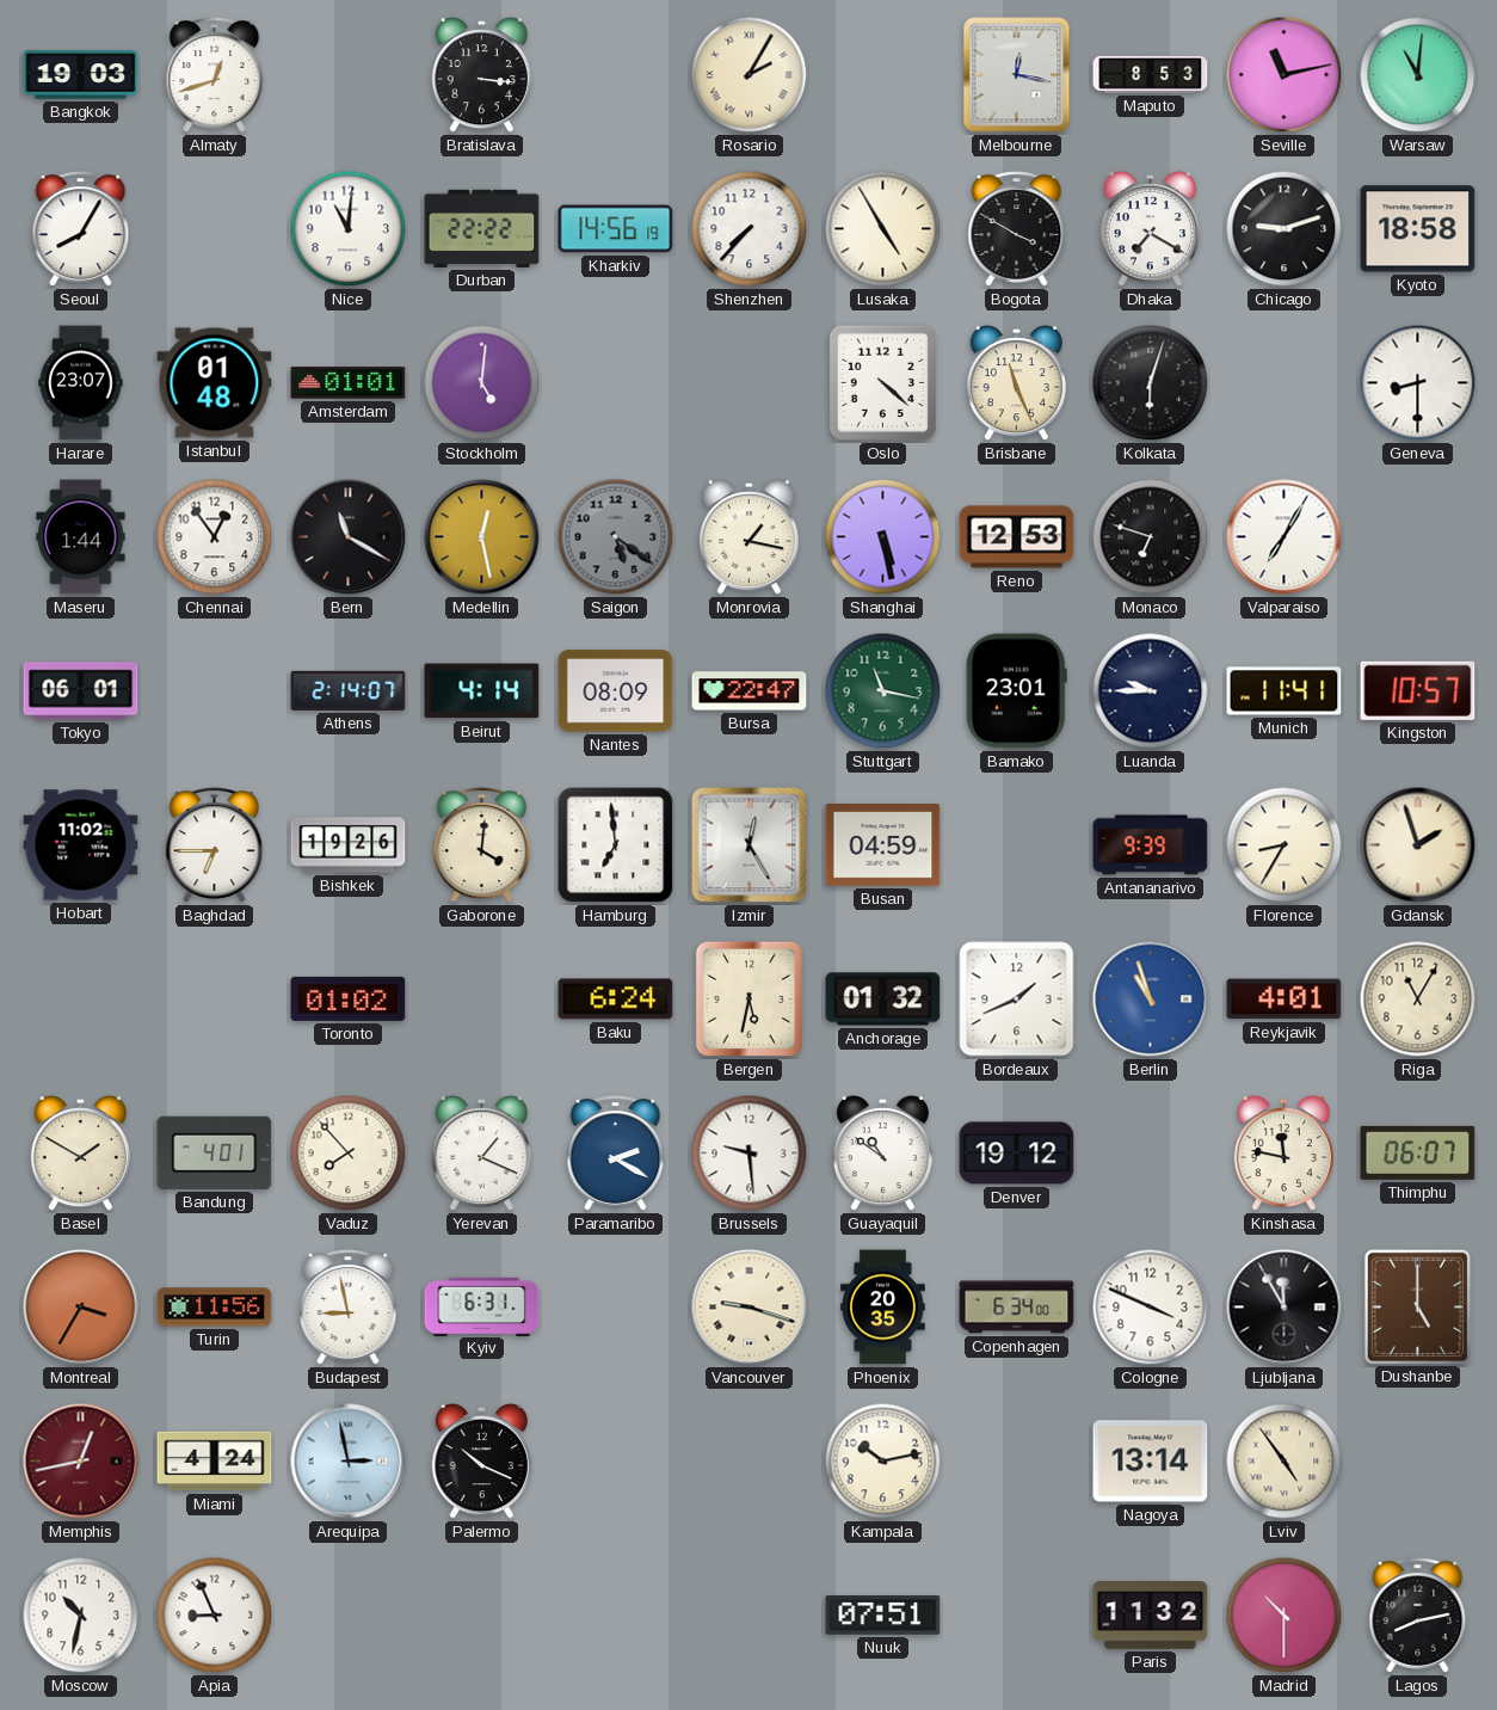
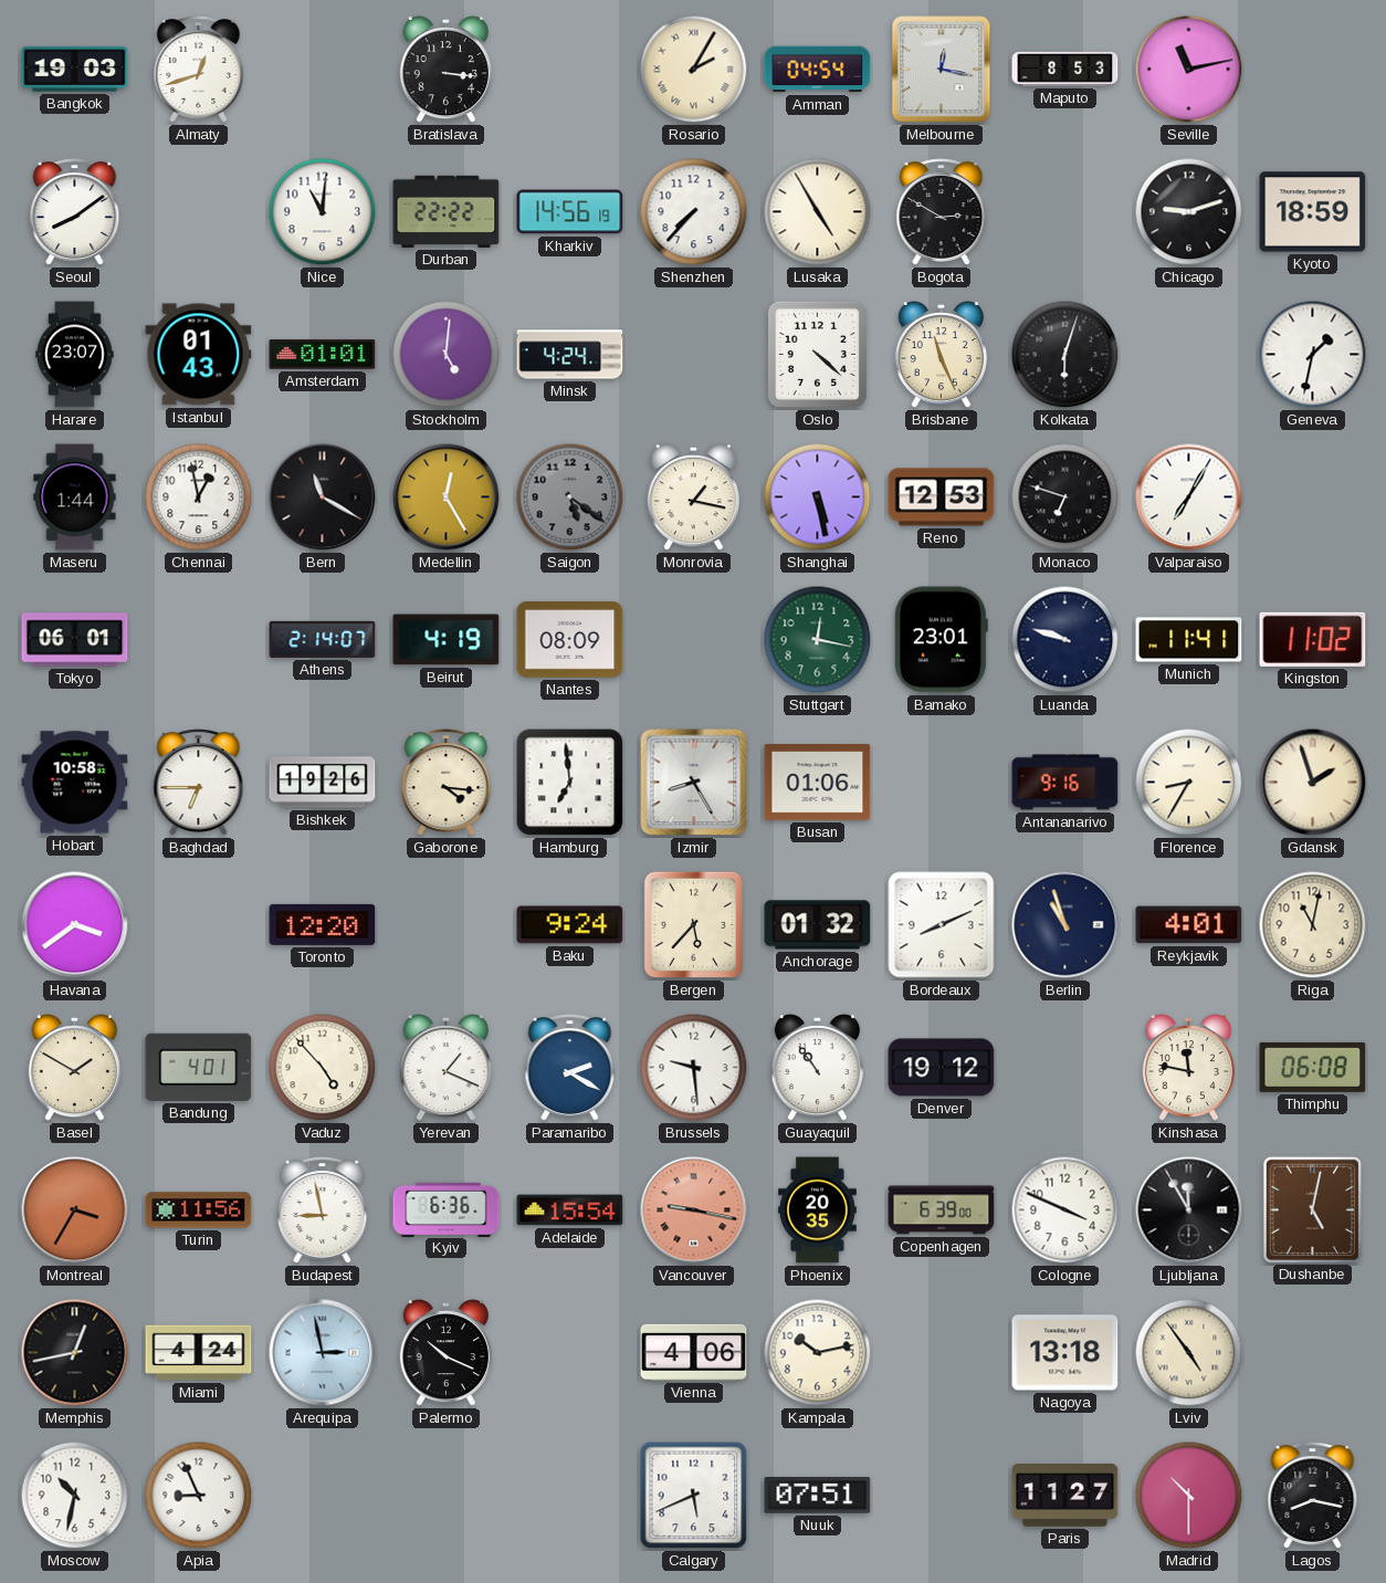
Amman: none -> 04:54 (818, 70)
Warsaw: 11:01 -> none (1418, 75)
Seoul: 8:05 -> 8:09 (75, 212)
Bogota: 3:50 -> 2:50 (942, 212)
Dhaka: 7:20 -> none (1150, 229)
Kyoto: 18:58 -> 18:59 (1313, 212)
Istanbul: 01:48 -> 01:43 (199, 355)
Minsk: none -> 4:24 (570, 355)
Geneva: 8:30 -> 1:32 (1313, 355)
Chennai: 12:54 -> 12:58 (199, 497)
Medellin: 12:28 -> 12:25 (447, 497)
Beirut: 4:14 -> 4:19 (447, 640)
Bursa: 22:47 -> none (750, 691)
Stuttgart: 11:17 -> 12:17 (818, 640)
Luanda: 9:45 -> 9:48 (1065, 640)
Kingston: 10:57 -> 11:02 (1313, 639)
Hobart: 11:02 -> 10:58 (75, 783)
Gaborone: 4:01 -> 4:16 (447, 783)
Izmir: 12:25 -> 8:25 (694, 783)
Busan: 04:59 -> 01:06 (818, 783)
Antananarivo: 9:39 -> 9:16 (1065, 783)
Havana: none -> 3:39 (75, 925)
Toronto: 01:02 -> 12:20 (323, 924)
Baku: 6:24 -> 9:24 (570, 925)
Bergen: 5:32 -> 5:37 (693, 924)
Bordeaux: 1:41 -> 8:11 (942, 925)
Berlin dial: blue -> navy (1065, 925)
Riga: 11:05 -> 11:02 (1313, 925)
Vaduz: 7:53 -> 4:53 (323, 1068)
Guayaquil: 10:51 -> 10:54 (817, 1068)
Thimphu: 06:07 -> 06:08 (1313, 1067)
Kyiv: 6:31 -> 6:36 (447, 1209)
Adelaide: none -> 15:54 (570, 1210)
Vancouver: 9:18 -> 9:17 (694, 1210)
Vancouver dial: cream -> salmon (694, 1210)
Copenhagen: 6:34 -> 6:39 (942, 1210)
Dushanbe: 5:00 -> 5:02 (1312, 1209)
Memphis dial: burgundy -> black (75, 1353)
Vienna: none -> 4:06 (694, 1352)
Nagoya: 13:14 -> 13:18 (1065, 1353)
Calgary: none -> 5:41 (694, 1496)
Paris: 11:32 -> 11:27 (1065, 1496)
Lagos: 8:13 -> 8:17 (1313, 1496)
